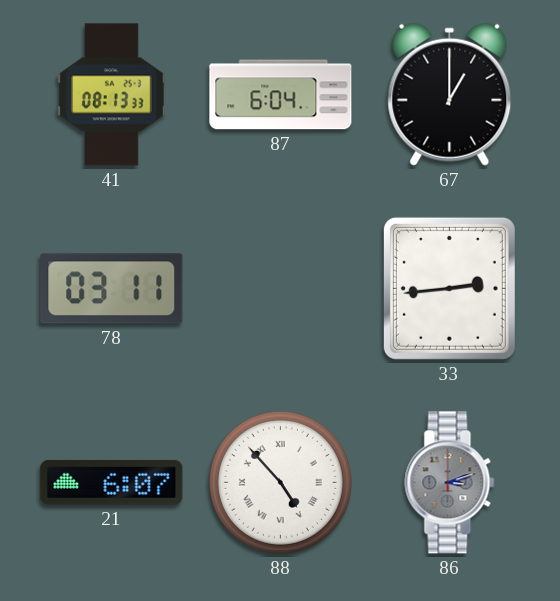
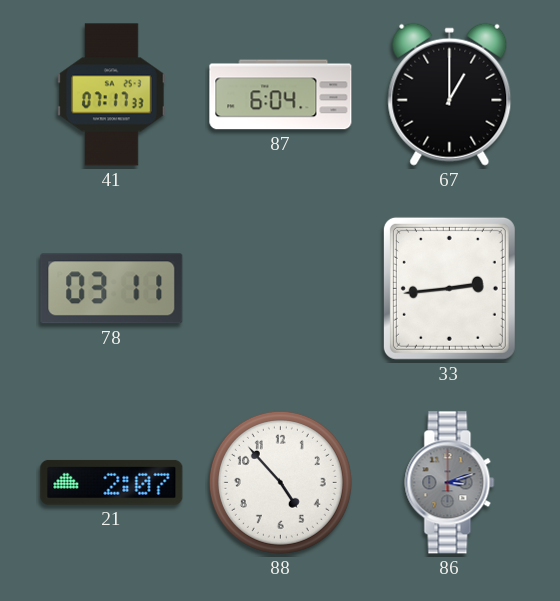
41: 08:13 -> 07:17 (112, 95)
21: 6:07 -> 2:07 (112, 482)
88 numerals: Roman -> Arabic (280, 482)
